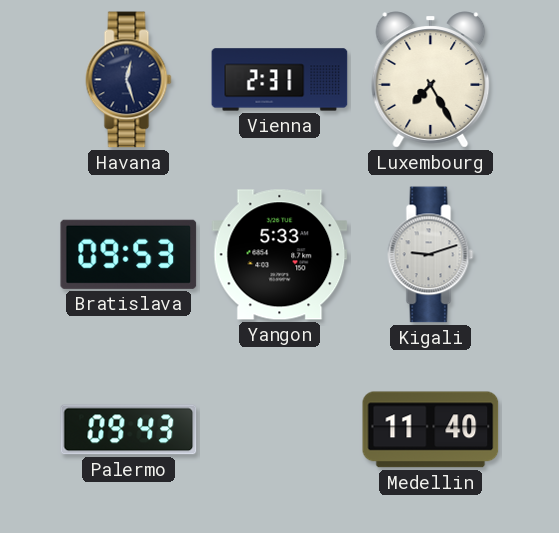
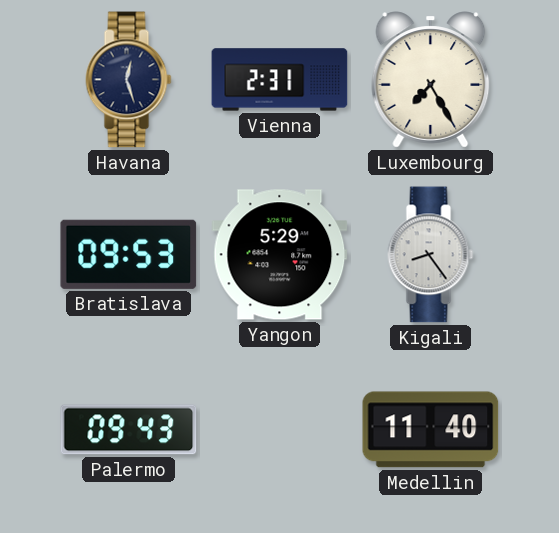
Yangon: 5:33 -> 5:29 (280, 255)
Kigali: 9:12 -> 8:24 (431, 255)
